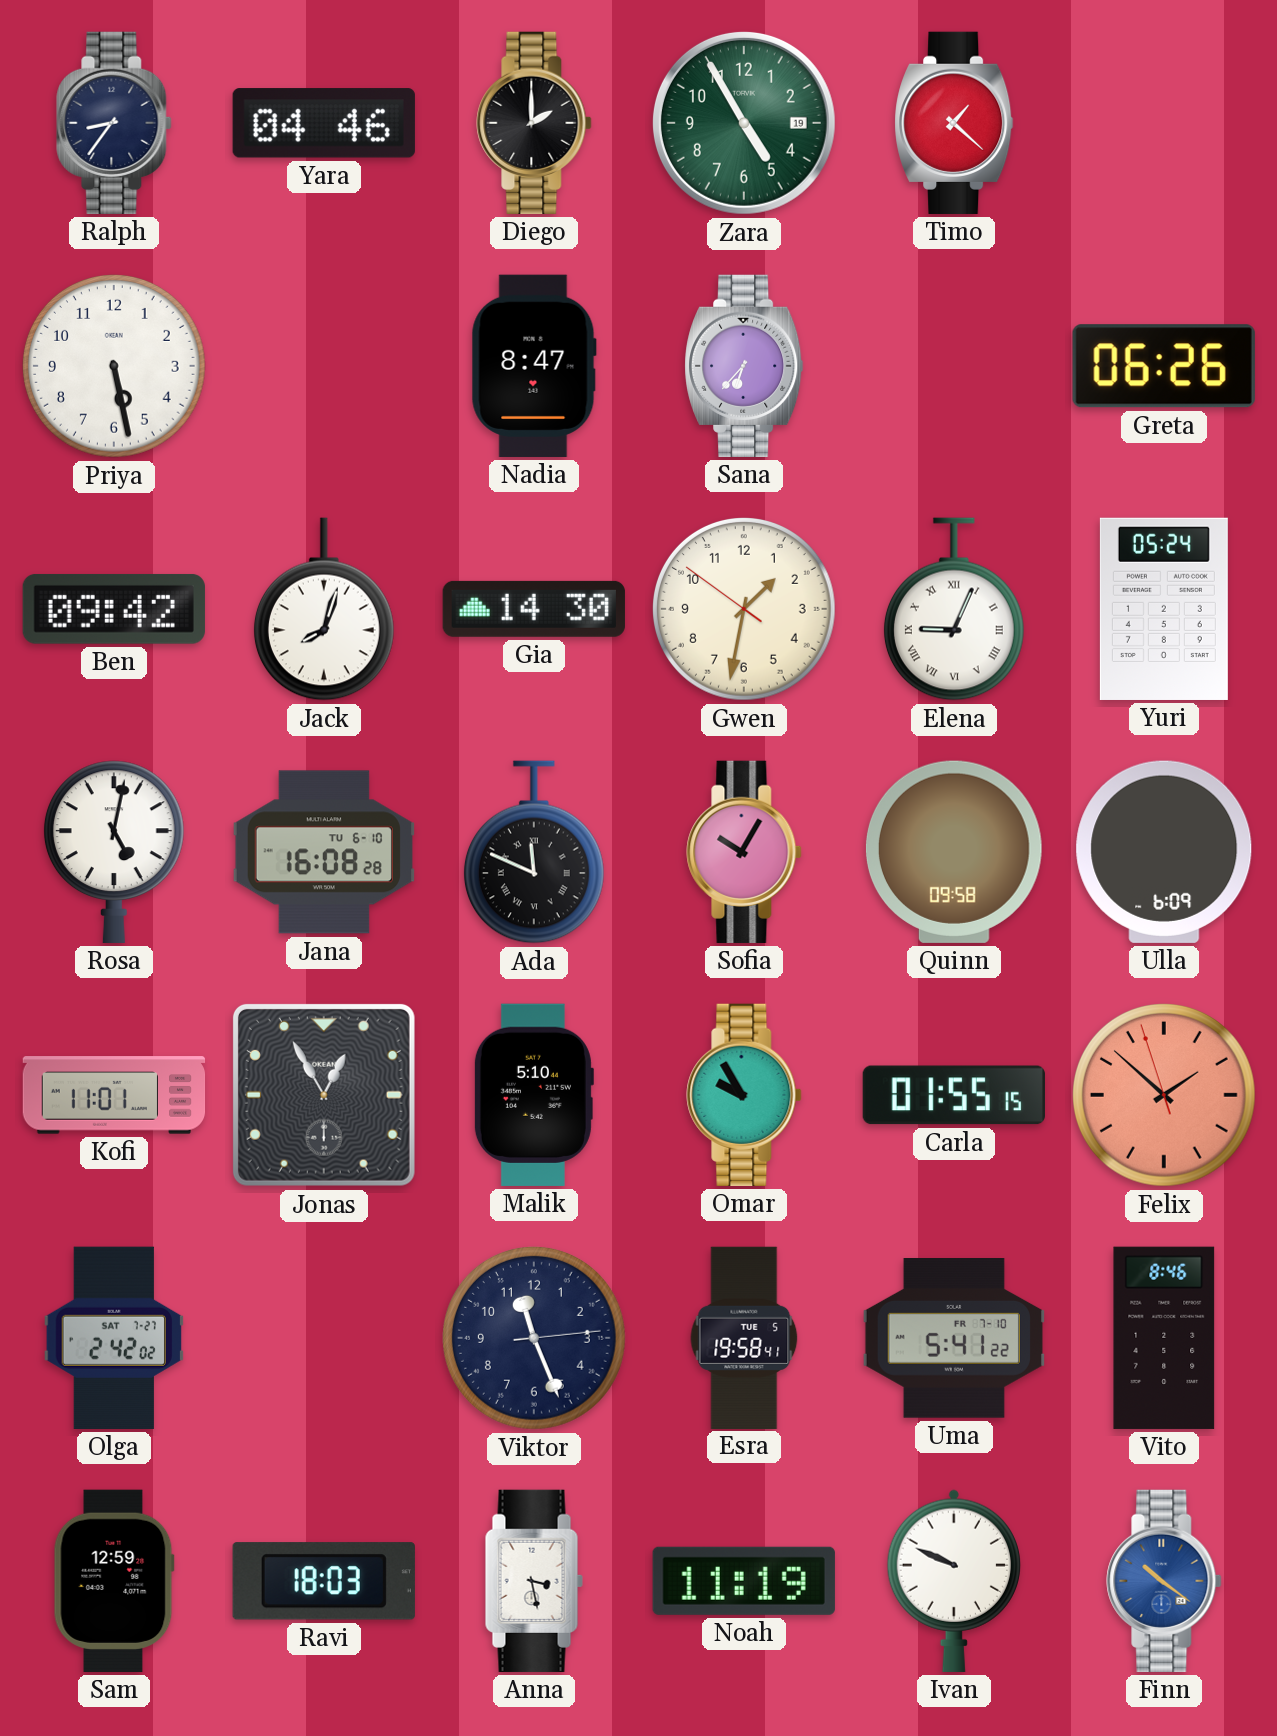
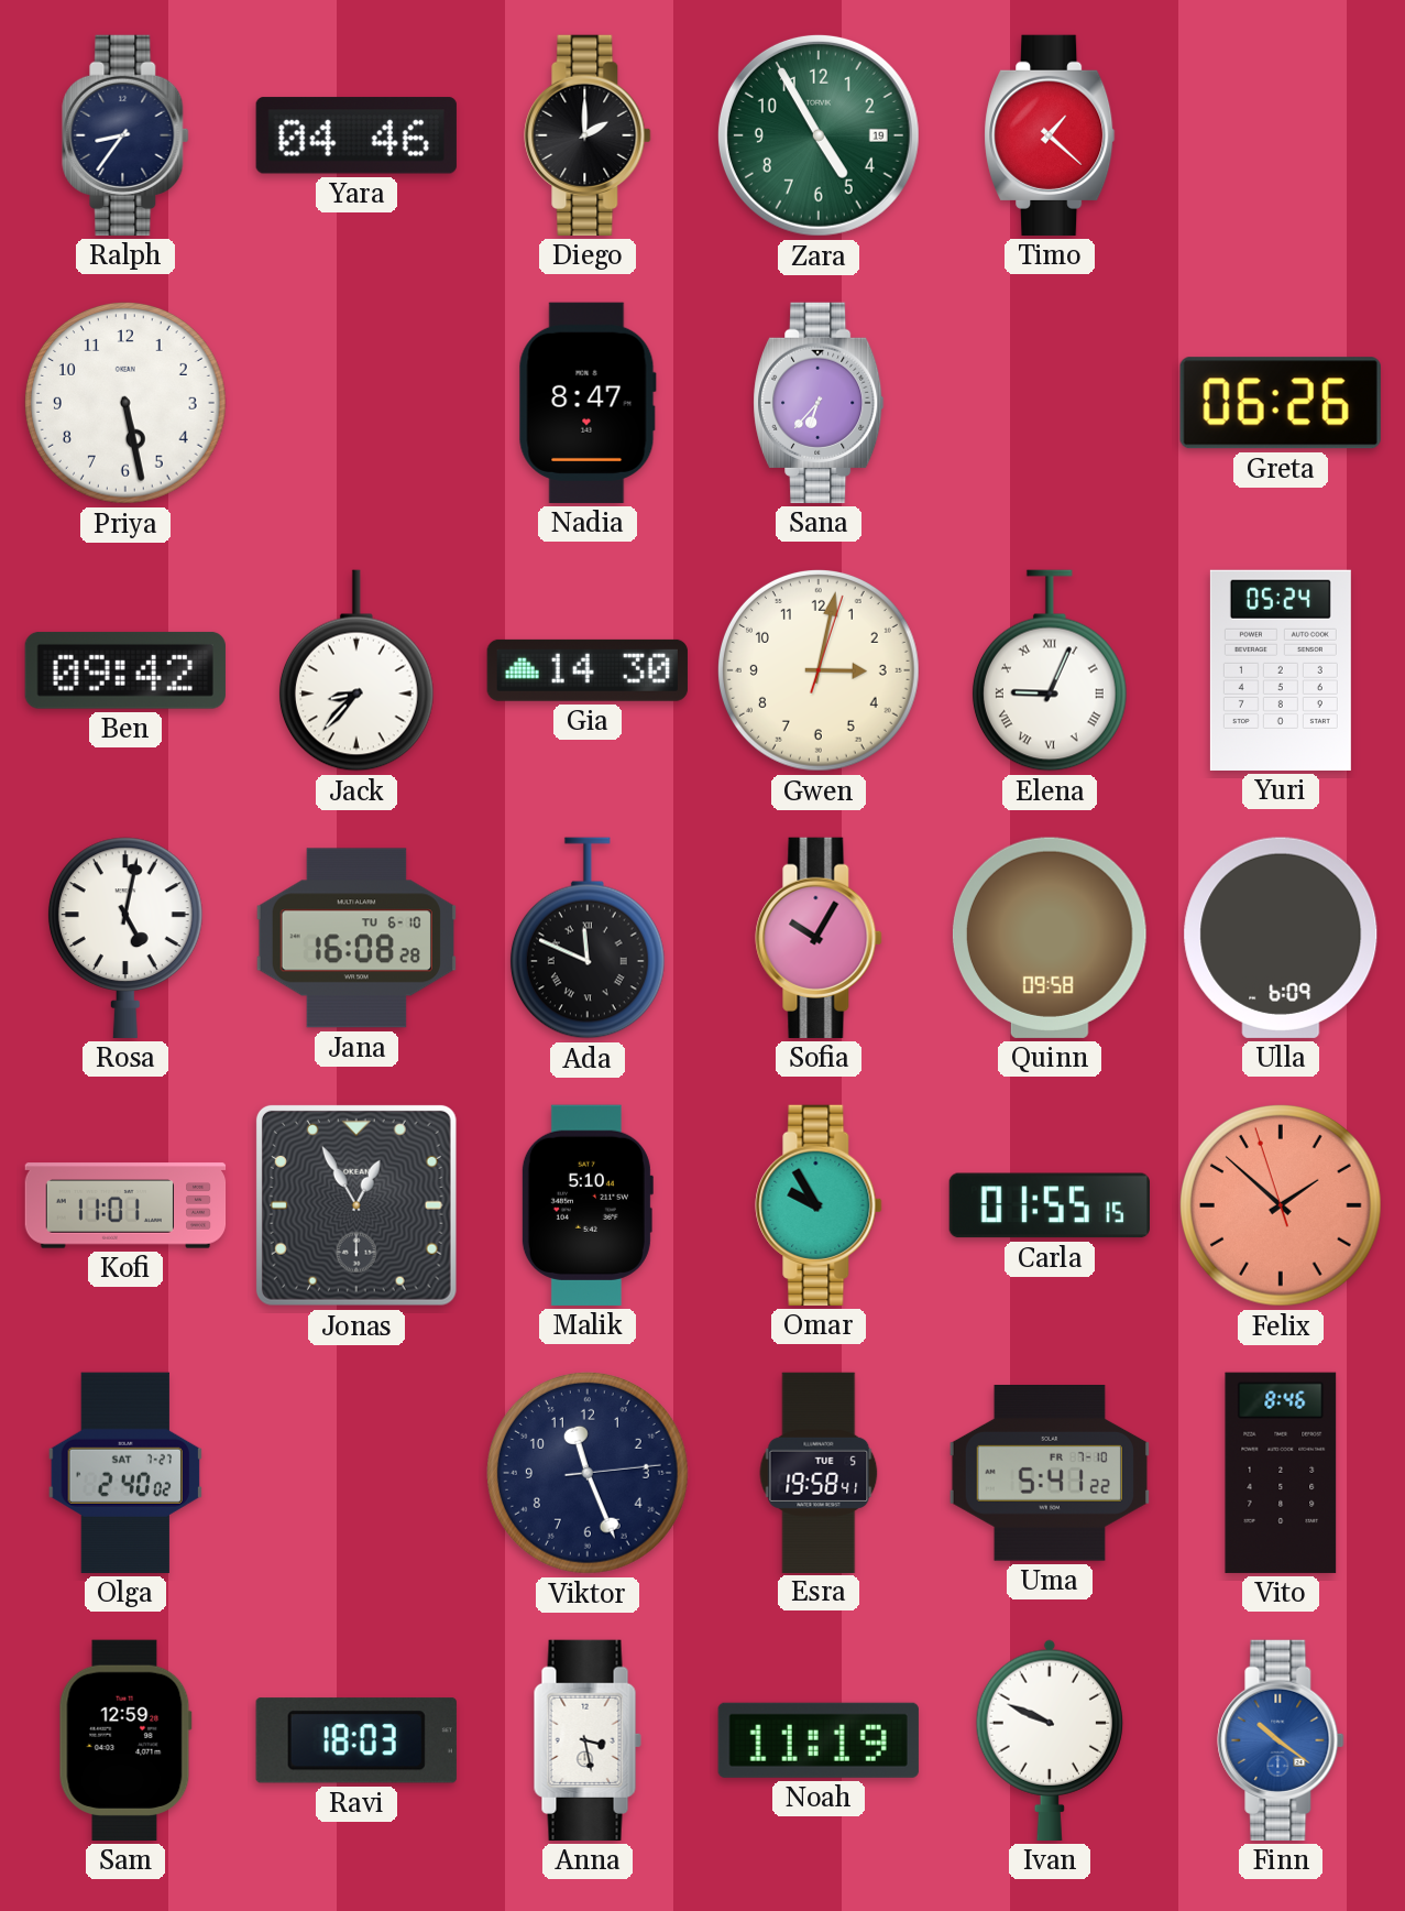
Jack: 8:03 -> 8:37 (356, 670)
Gwen: 1:31 -> 3:02 (820, 671)
Olga: 2:42 -> 2:40 (125, 1473)
